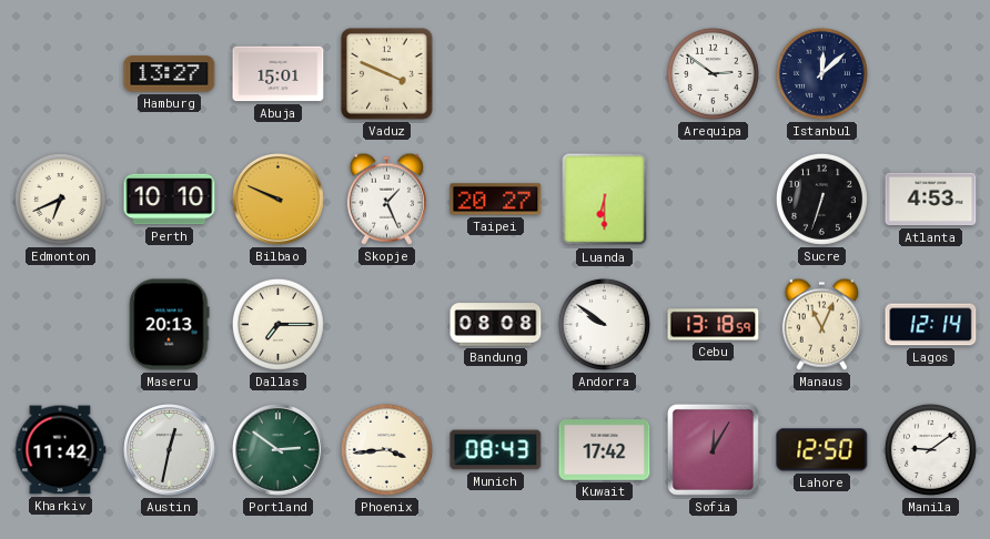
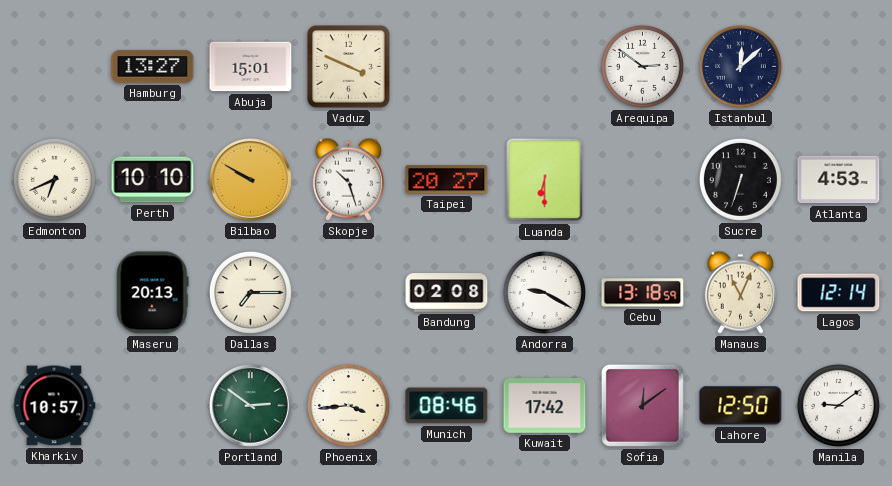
Bilbao: 9:49 -> 9:50 (251, 180)
Skopje: 1:26 -> 10:27 (348, 179)
Bandung: 08:08 -> 02:08 (447, 293)
Andorra: 9:51 -> 9:20 (544, 292)
Kharkiv: 11:42 -> 10:57 (55, 406)
Austin: 12:32 -> none (170, 450)
Munich: 08:43 -> 08:46 (447, 406)
Sofia: 12:05 -> 12:09 (642, 405)
